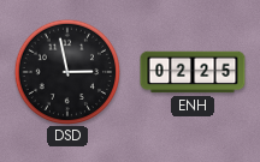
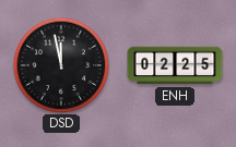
DSD: 2:58 -> 11:58 (60, 64)
